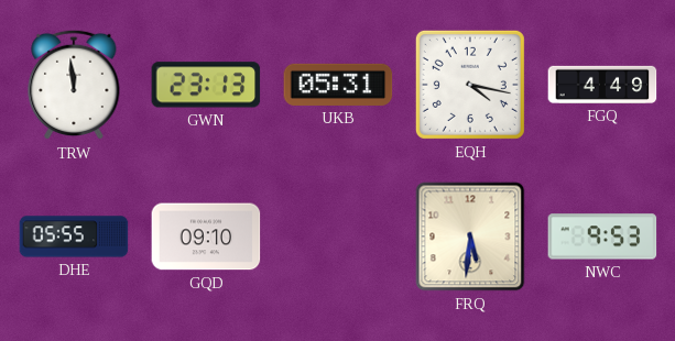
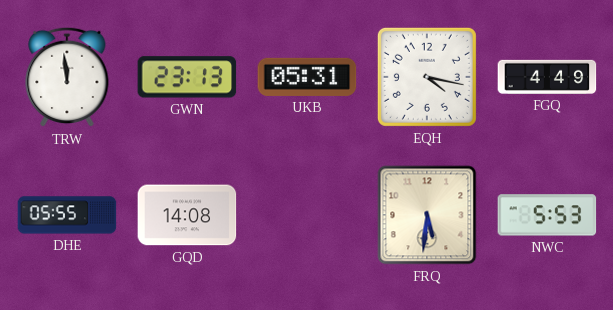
GQD: 09:10 -> 14:08 (187, 215)
NWC: 9:53 -> 5:53 (547, 215)
